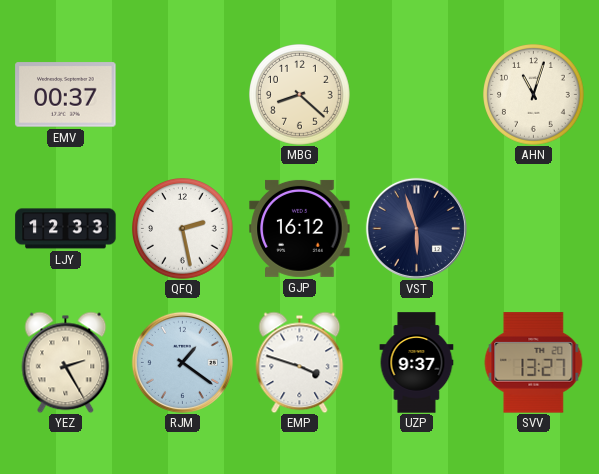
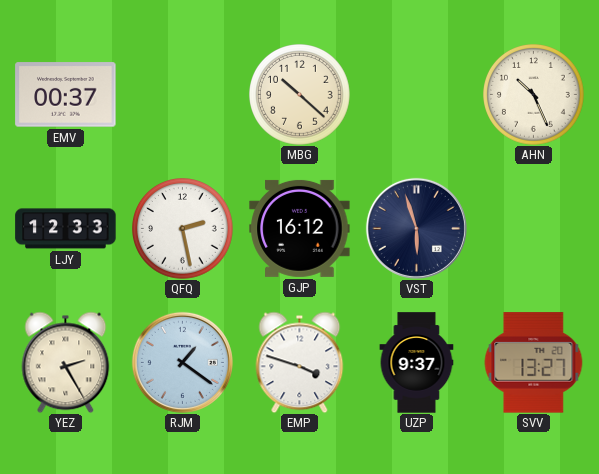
MBG: 8:22 -> 10:22 (300, 95)
AHN: 11:03 -> 10:26 (534, 95)
